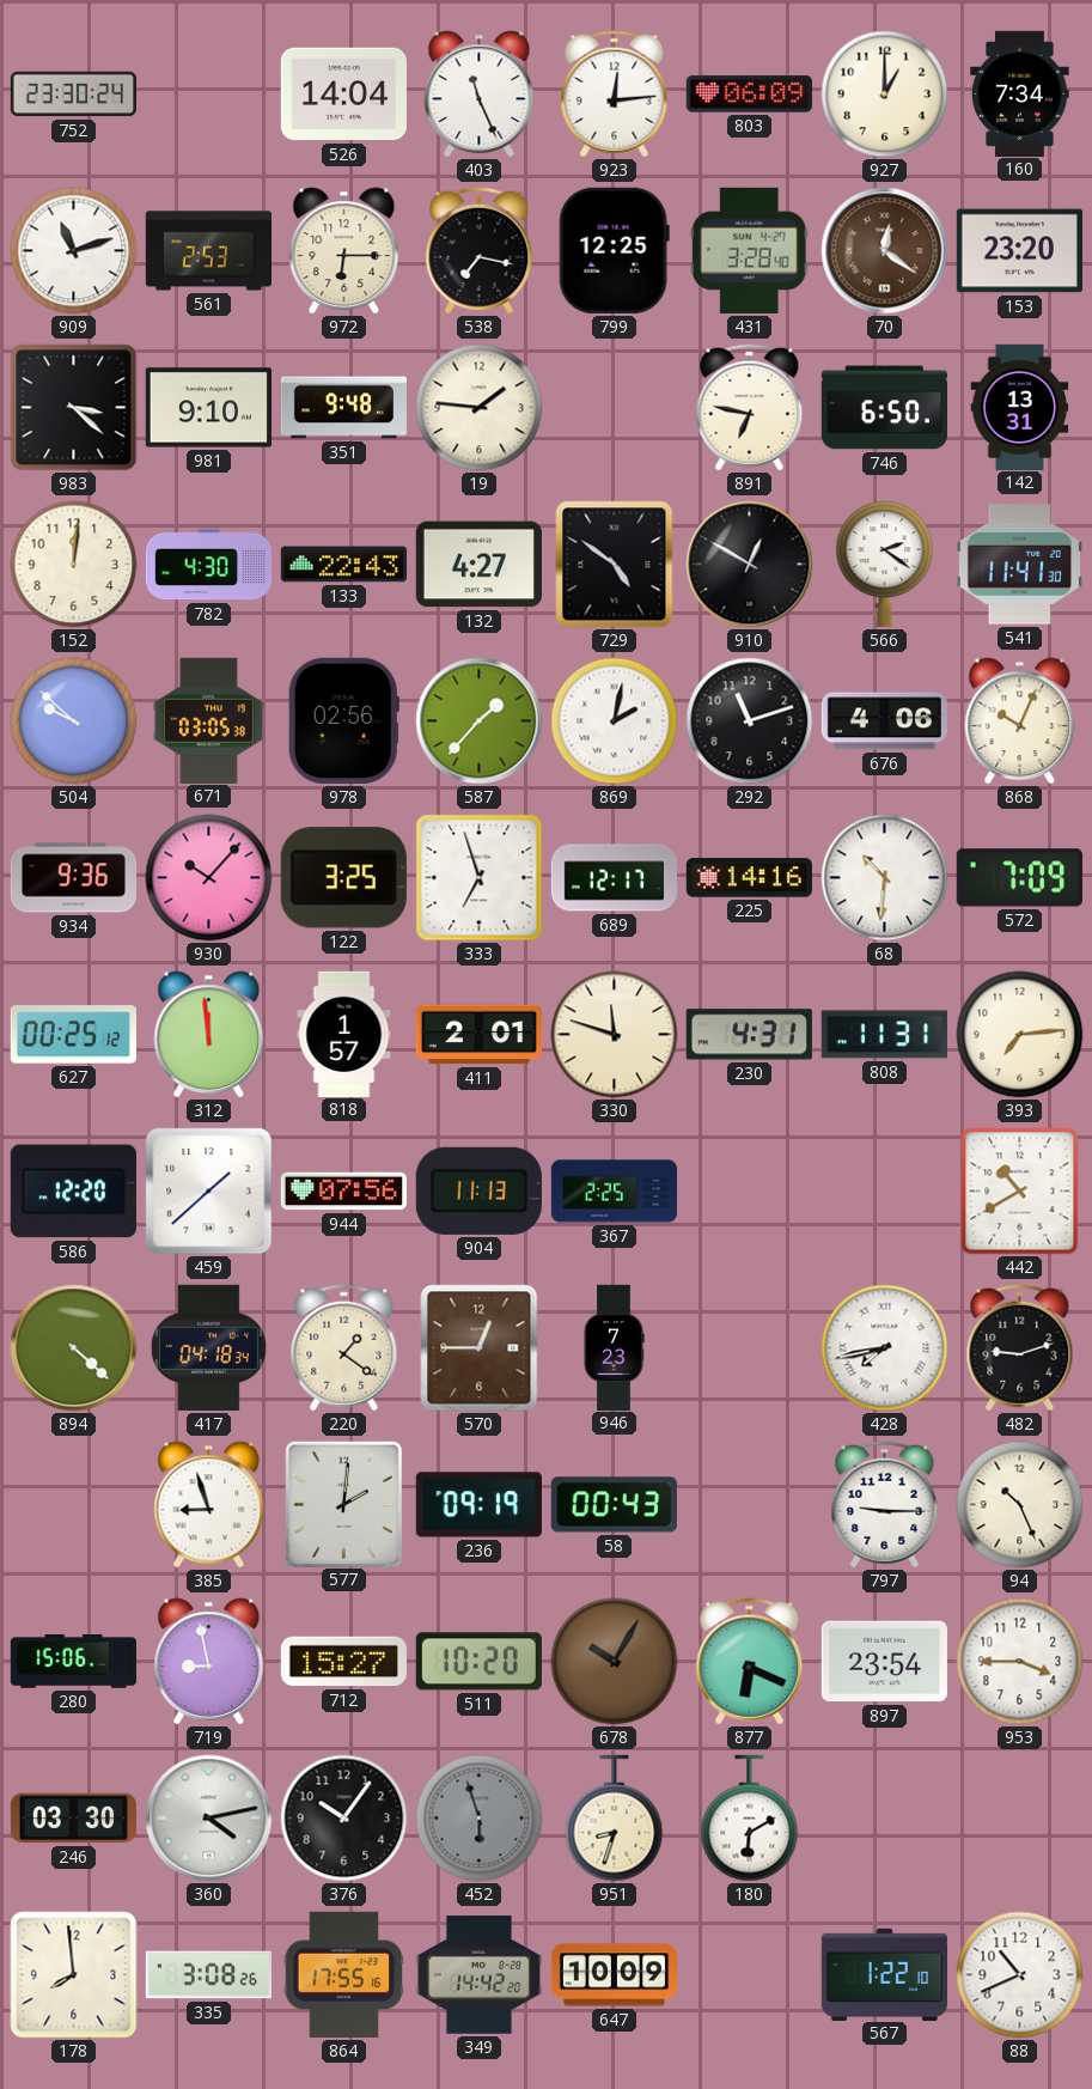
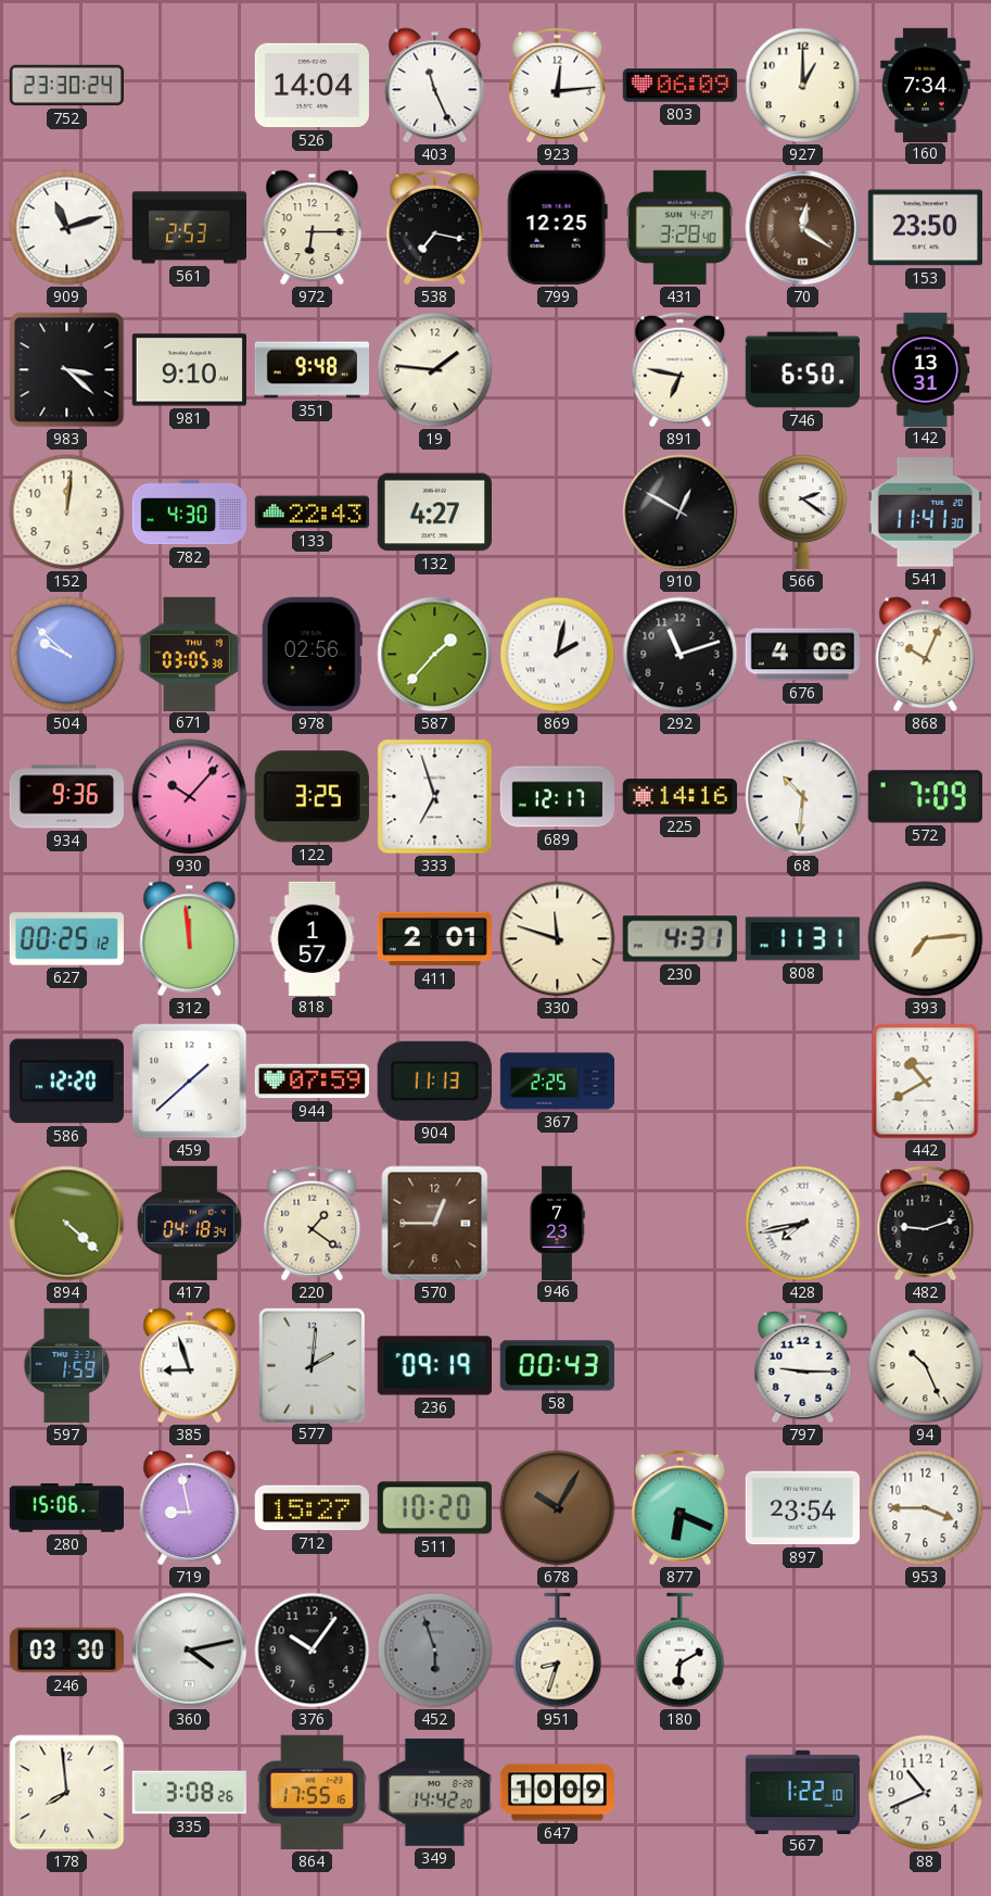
153: 23:20 -> 23:50 (925, 228)
729: 4:51 -> none (615, 565)
944: 07:56 -> 07:59 (312, 1082)
597: none -> 1:59 (67, 1365)
